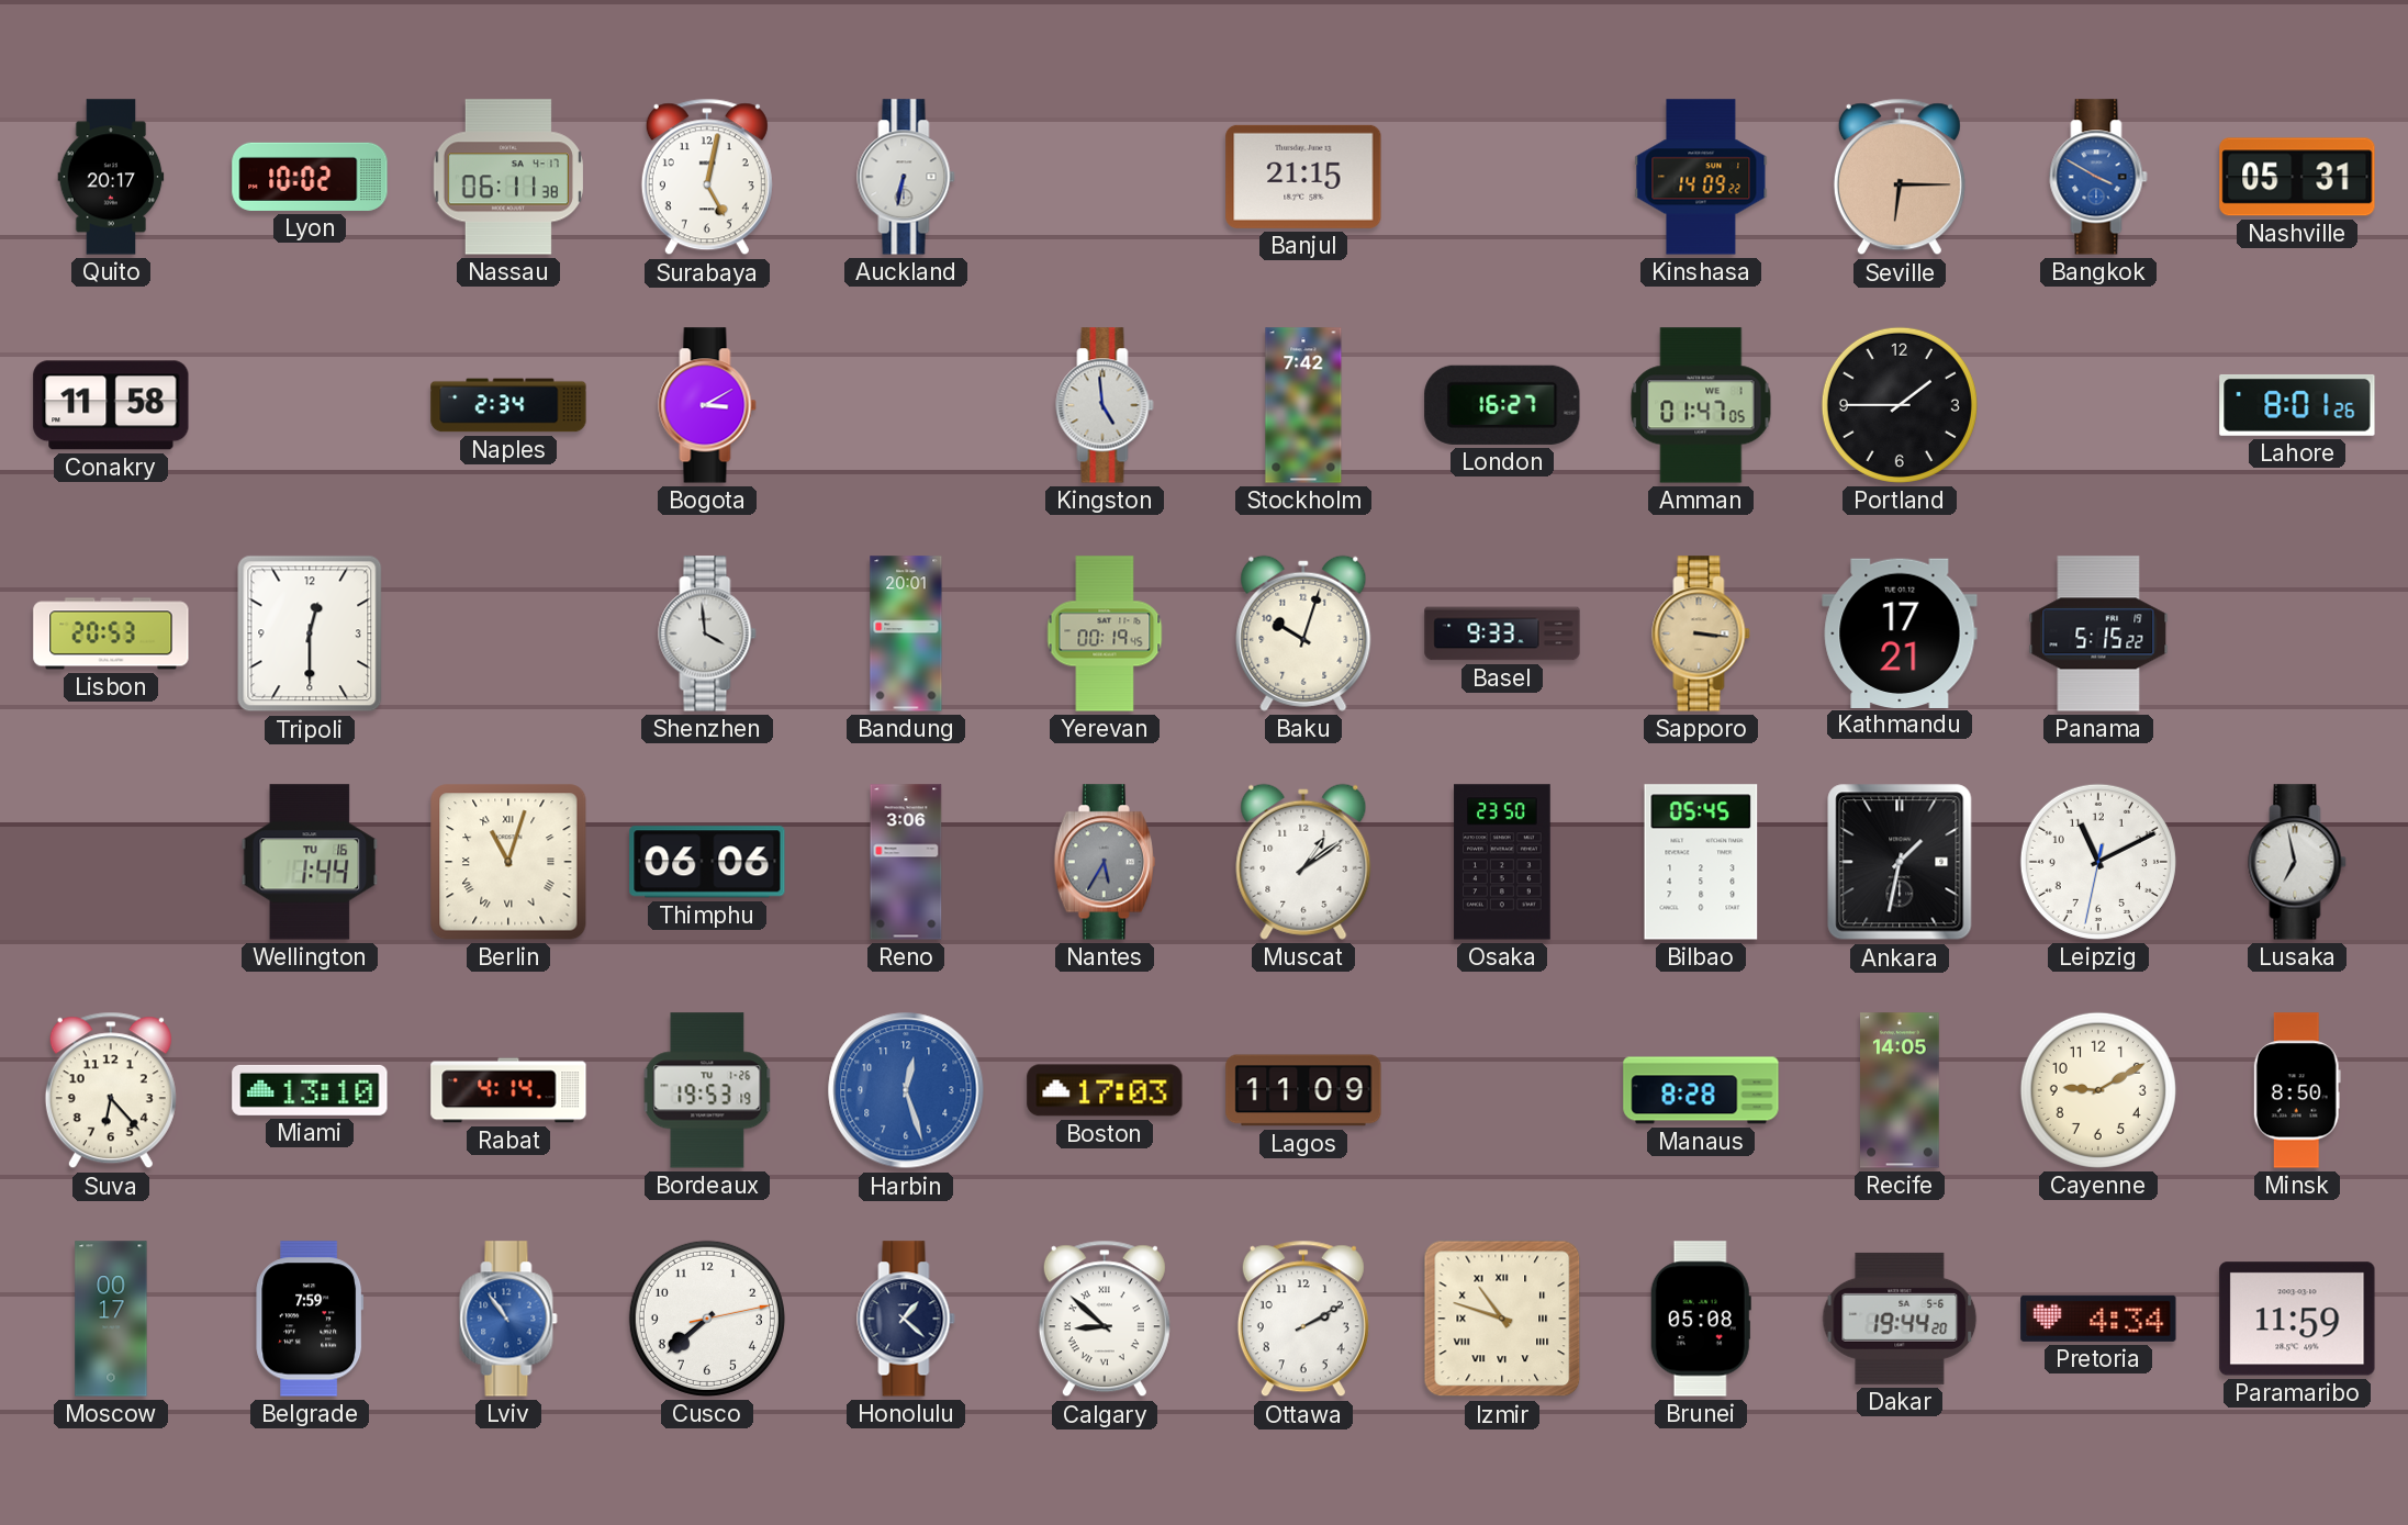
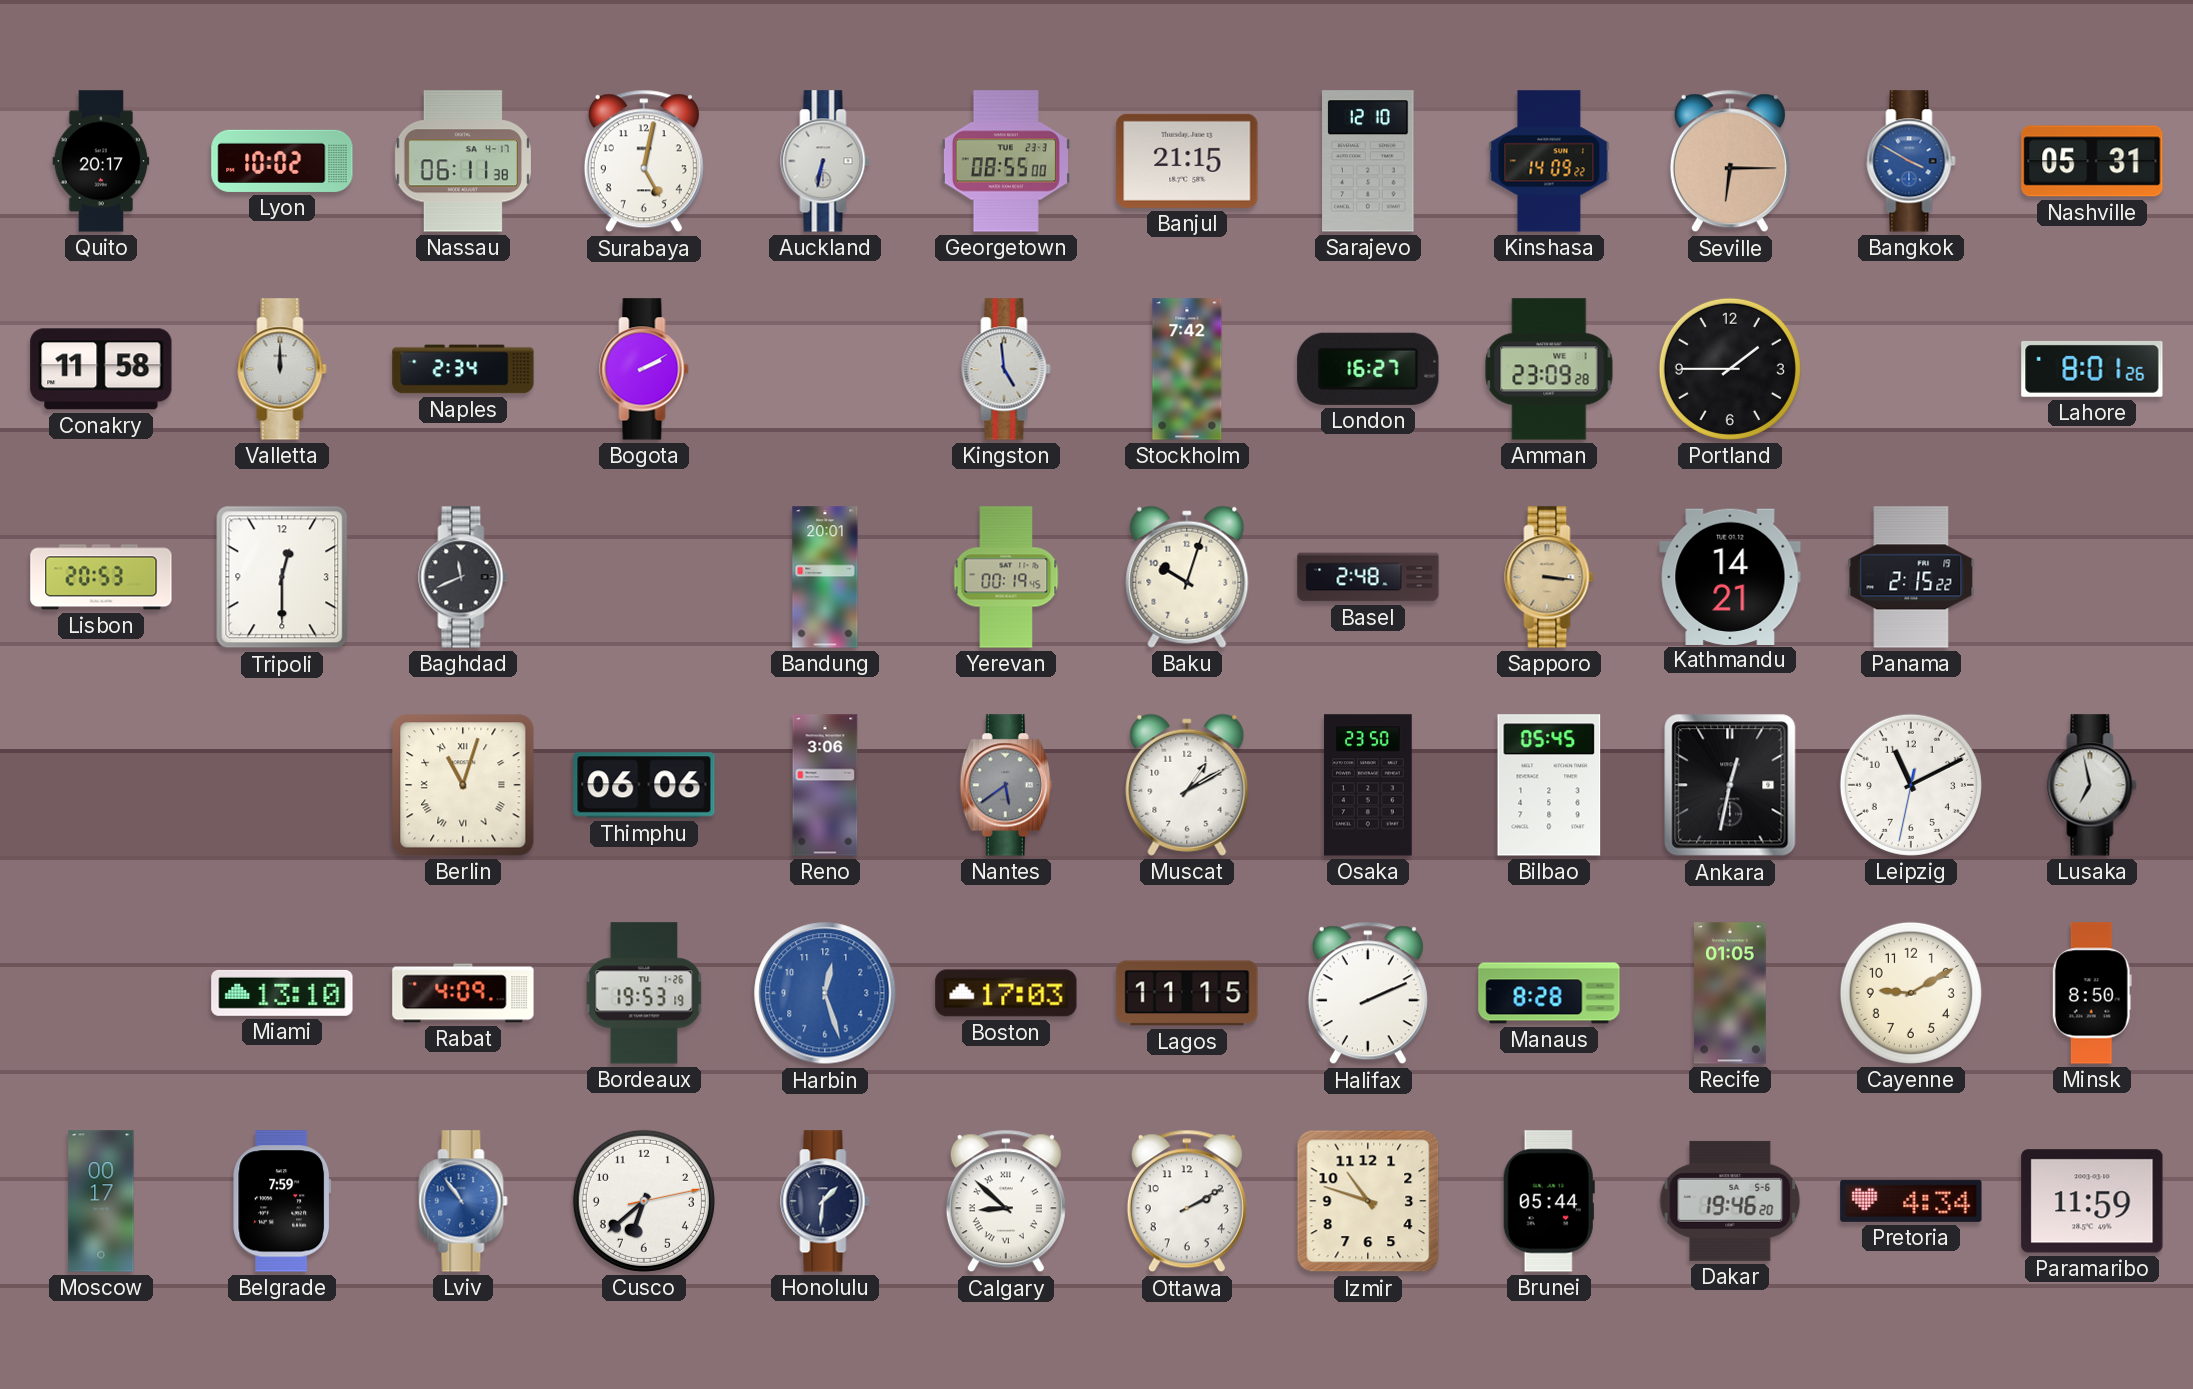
Georgetown: none -> 08:55 (1006, 161)
Sarajevo: none -> 12:10 (1368, 161)
Valletta: none -> 12:00 (282, 369)
Bogota: 3:10 -> 2:10 (644, 369)
Amman: 01:47 -> 23:09 (1549, 369)
Baghdad: none -> 11:41 (463, 577)
Shenzhen: 3:59 -> none (707, 633)
Basel: 9:33 -> 2:48 (1368, 577)
Kathmandu: 17:21 -> 14:21 (1730, 576)
Panama: 5:15 -> 2:15 (1911, 577)
Wellington: 1:44 -> none (310, 862)
Nantes: 5:35 -> 5:39 (1006, 785)
Muscat: 1:09 -> 1:10 (1187, 785)
Ankara: 1:32 -> 12:32 (1730, 785)
Suva: 6:23 -> none (111, 1090)
Rabat: 4:14 -> 4:09 (463, 993)
Lagos: 11:09 -> 11:15 (1187, 993)
Halifax: none -> 2:11 (1368, 993)
Recife: 14:05 -> 01:05 (1731, 993)
Cusco: 7:38 -> 6:38 (644, 1201)
Honolulu: 1:22 -> 1:31 (825, 1201)
Izmir numerals: Roman -> Arabic (1368, 1201)
Brunei: 05:08 -> 05:44 (1549, 1201)
Dakar: 19:44 -> 19:46 (1730, 1201)
